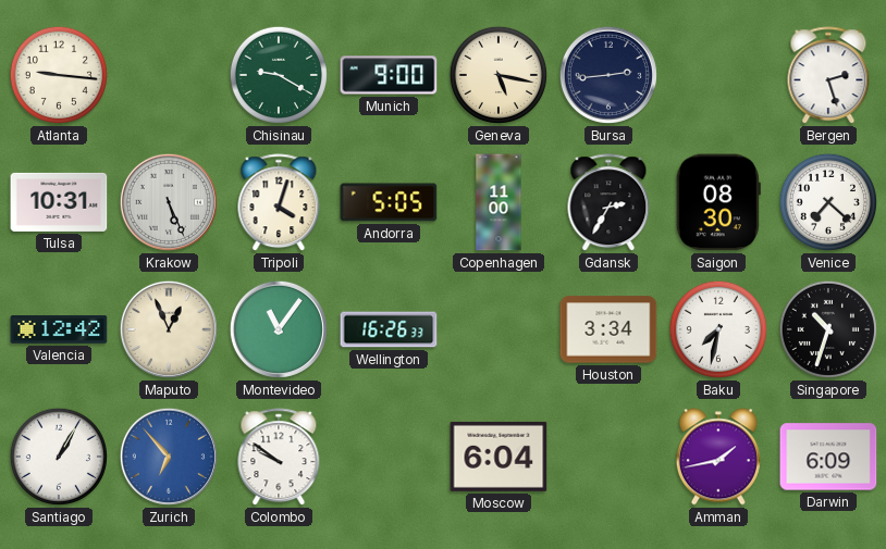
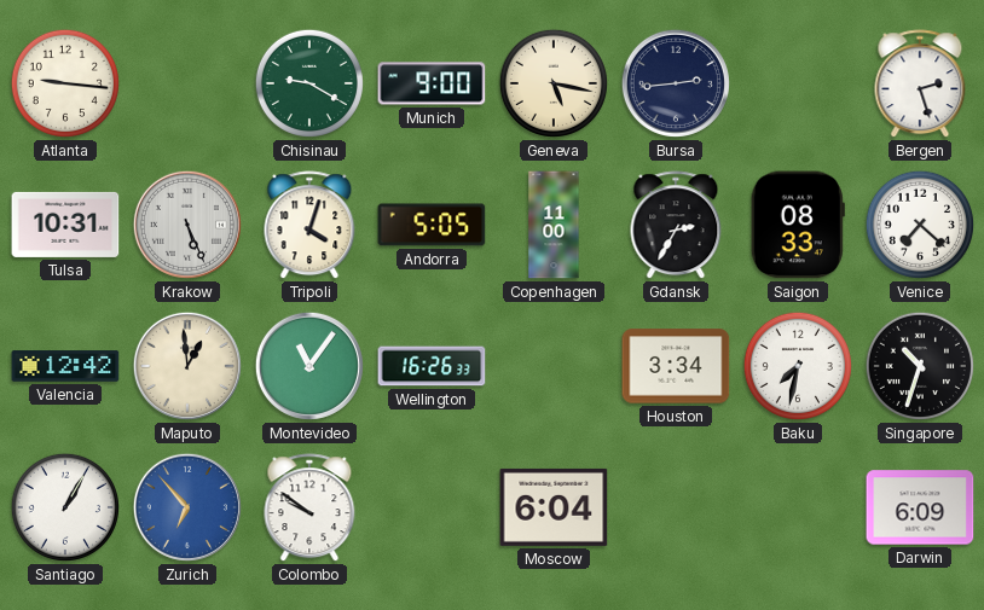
Saigon: 08:30 -> 08:33 (798, 225)
Maputo: 12:56 -> 12:59 (187, 366)
Amman: 1:43 -> none (718, 457)
